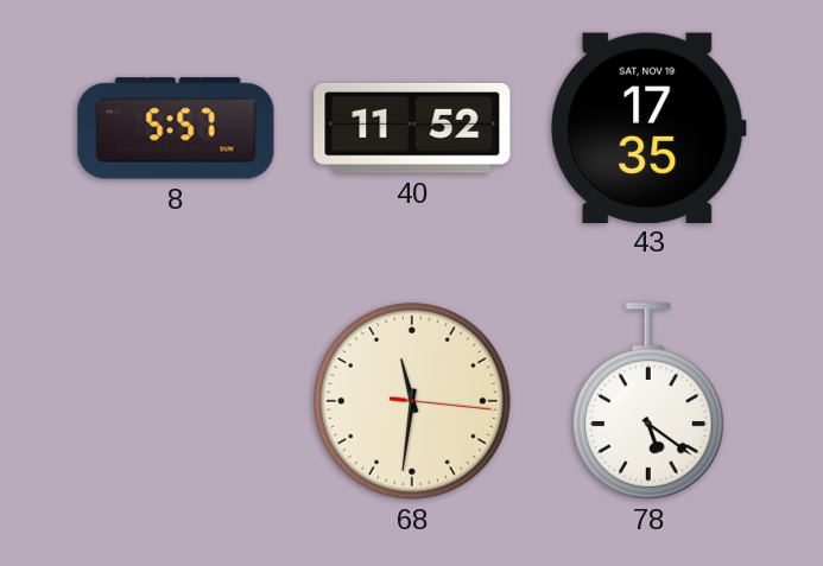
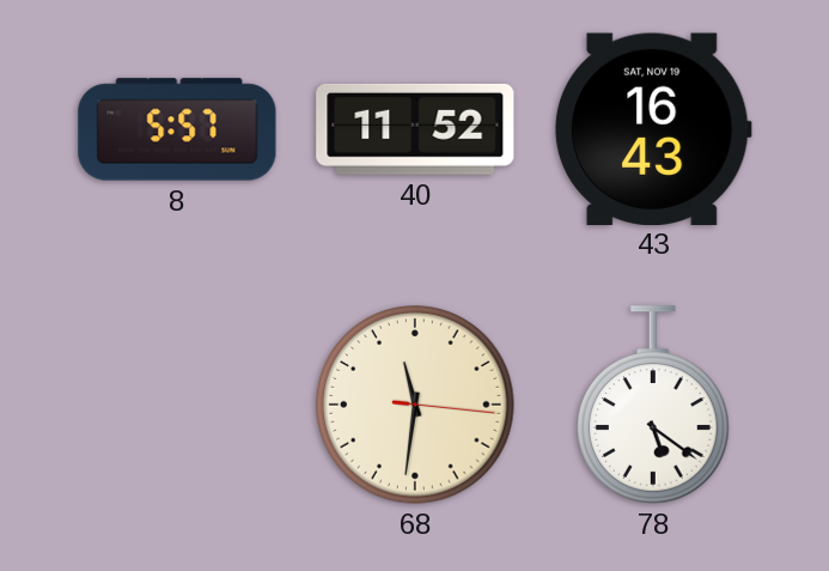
43: 17:35 -> 16:43 (653, 128)
